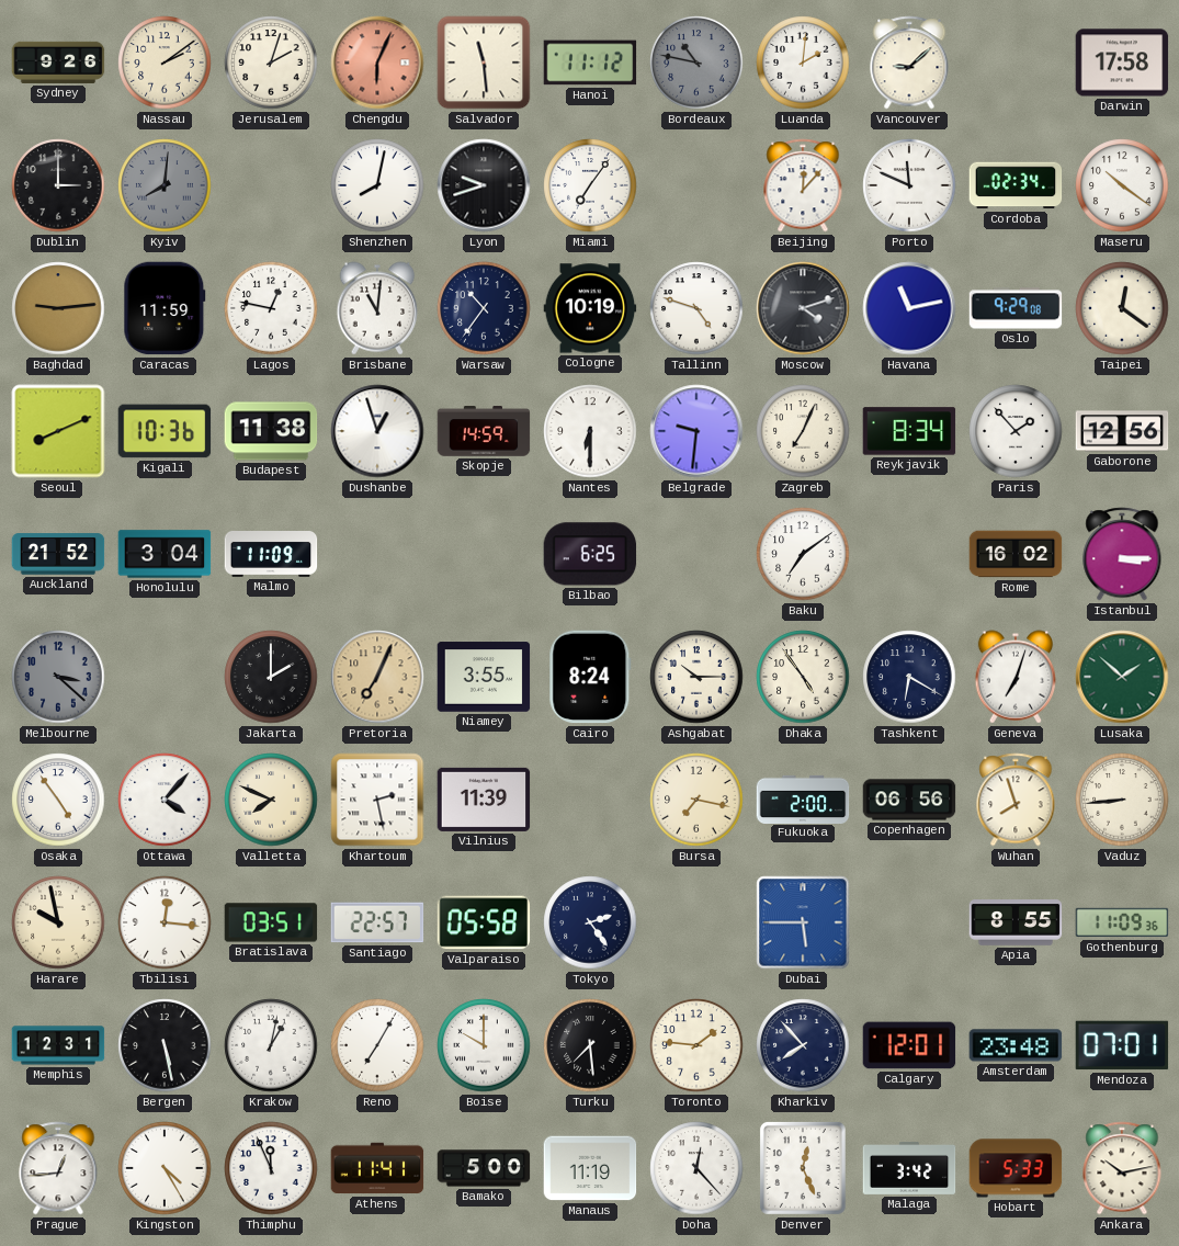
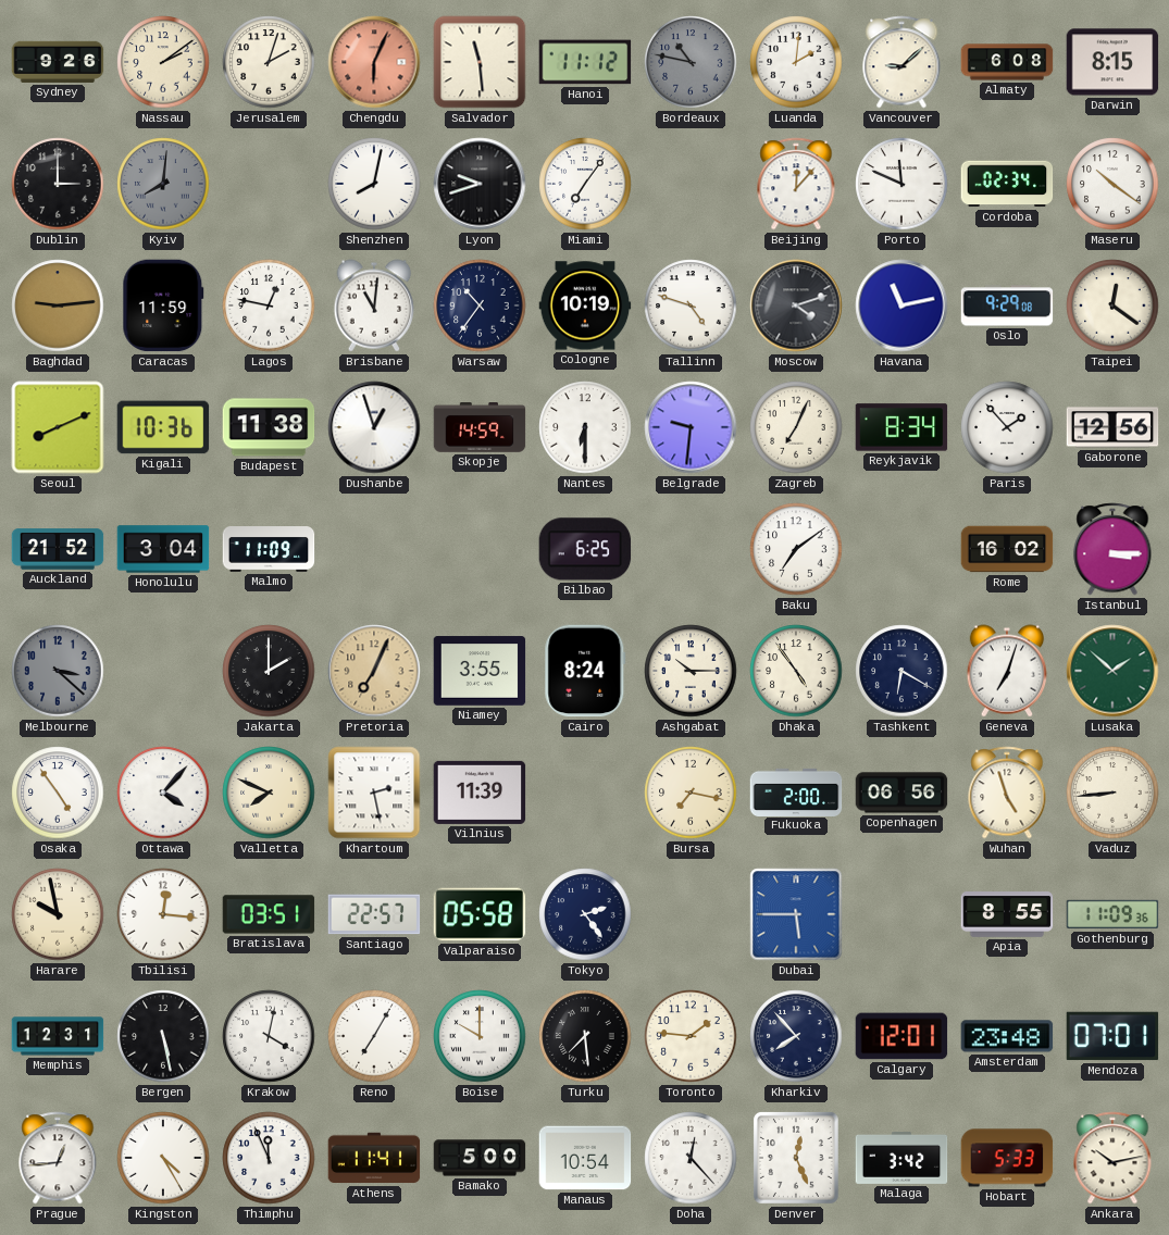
Almaty: none -> 6:08 (1007, 62)
Darwin: 17:58 -> 8:15 (1112, 62)
Wuhan: 7:57 -> 4:57 (1007, 793)
Krakow: 1:02 -> 4:02 (269, 1036)
Manaus: 11:19 -> 10:54 (585, 1158)
